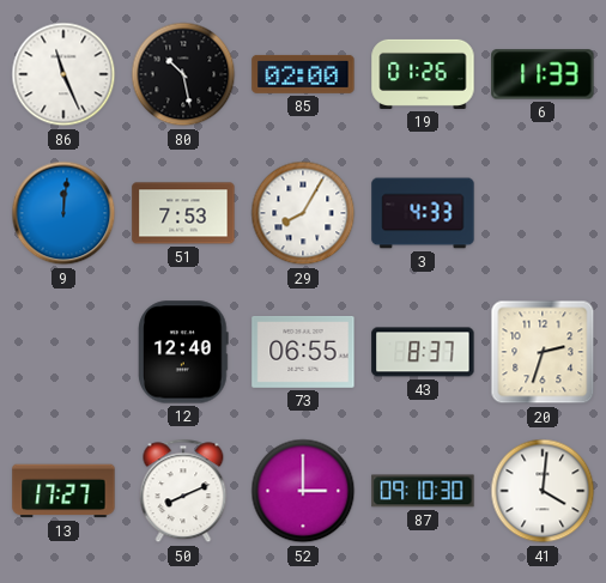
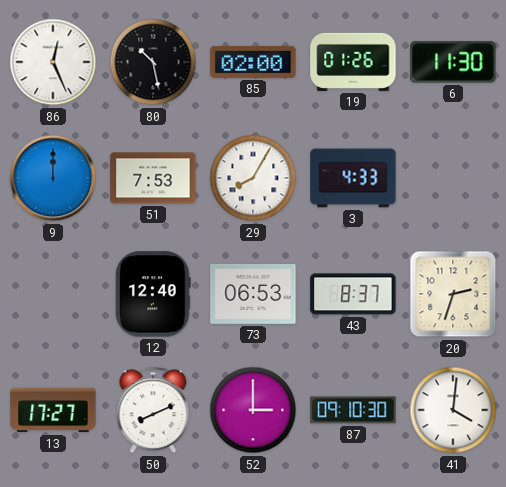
86: 11:26 -> 12:26 (53, 62)
6: 11:33 -> 11:30 (453, 62)
9: 12:01 -> 12:00 (53, 178)
73: 06:55 -> 06:53 (253, 294)
